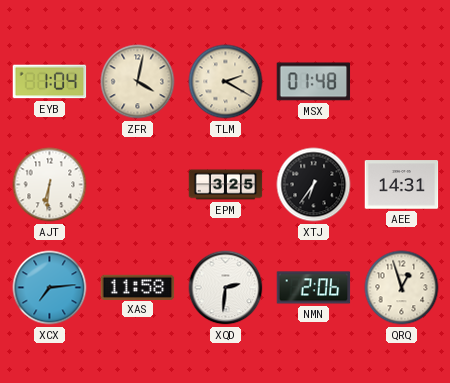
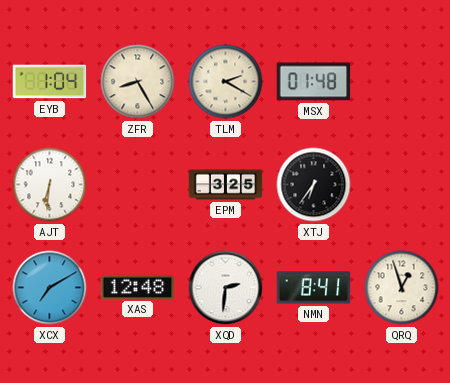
ZFR: 4:02 -> 8:25 (138, 82)
AEE: 14:31 -> none (402, 185)
XCX: 7:14 -> 7:10 (50, 288)
XAS: 11:58 -> 12:48 (138, 287)
NMN: 2:06 -> 8:41 (314, 288)
